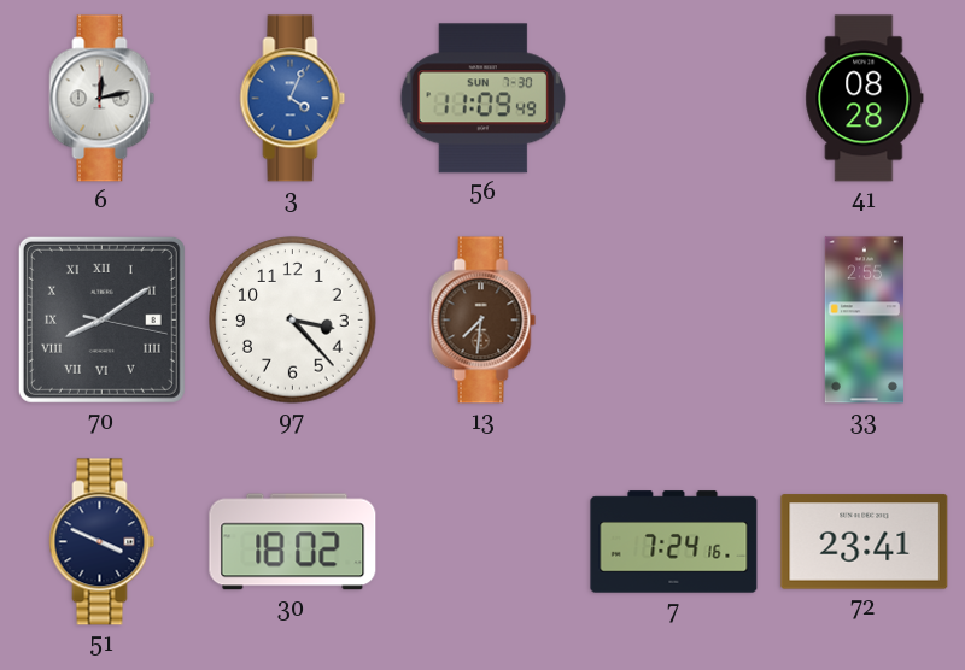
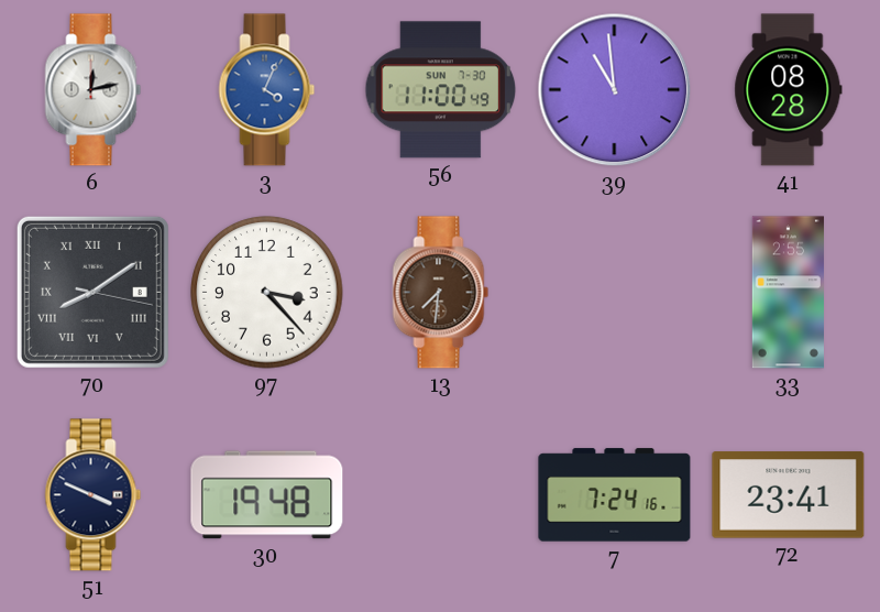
56: 11:09 -> 11:00 (441, 90)
39: none -> 10:59 (615, 90)
30: 18:02 -> 19:48 (267, 495)
